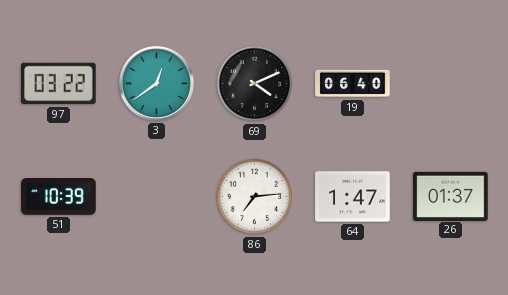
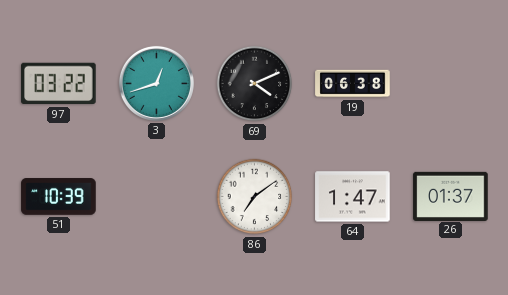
3: 12:39 -> 12:42 (156, 83)
19: 06:40 -> 06:38 (353, 84)
86: 7:14 -> 7:09 (255, 197)
